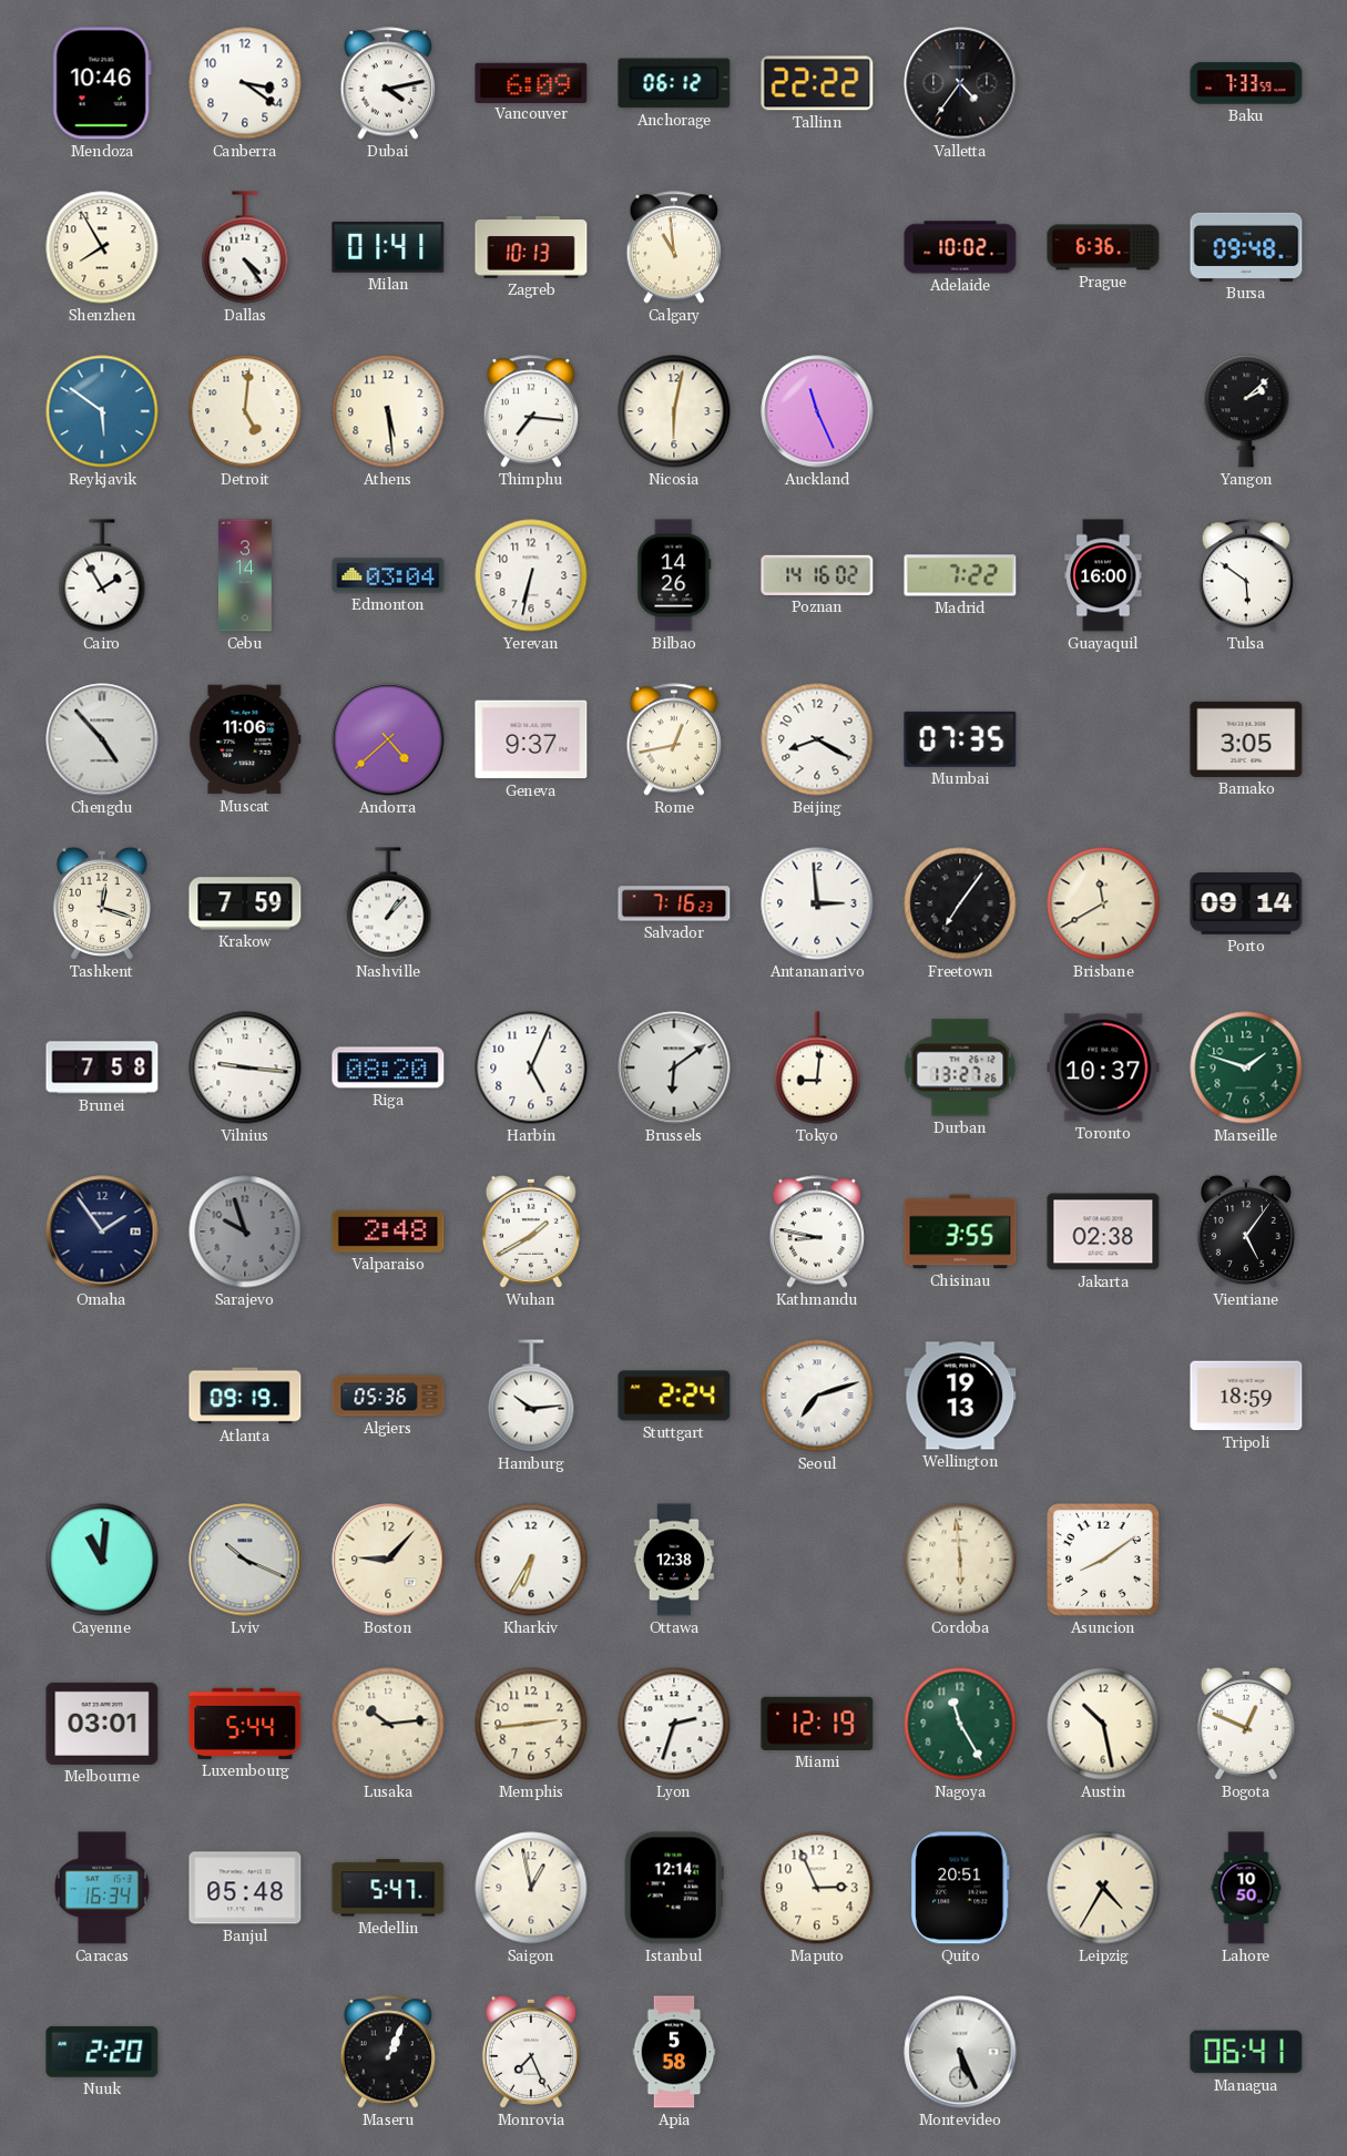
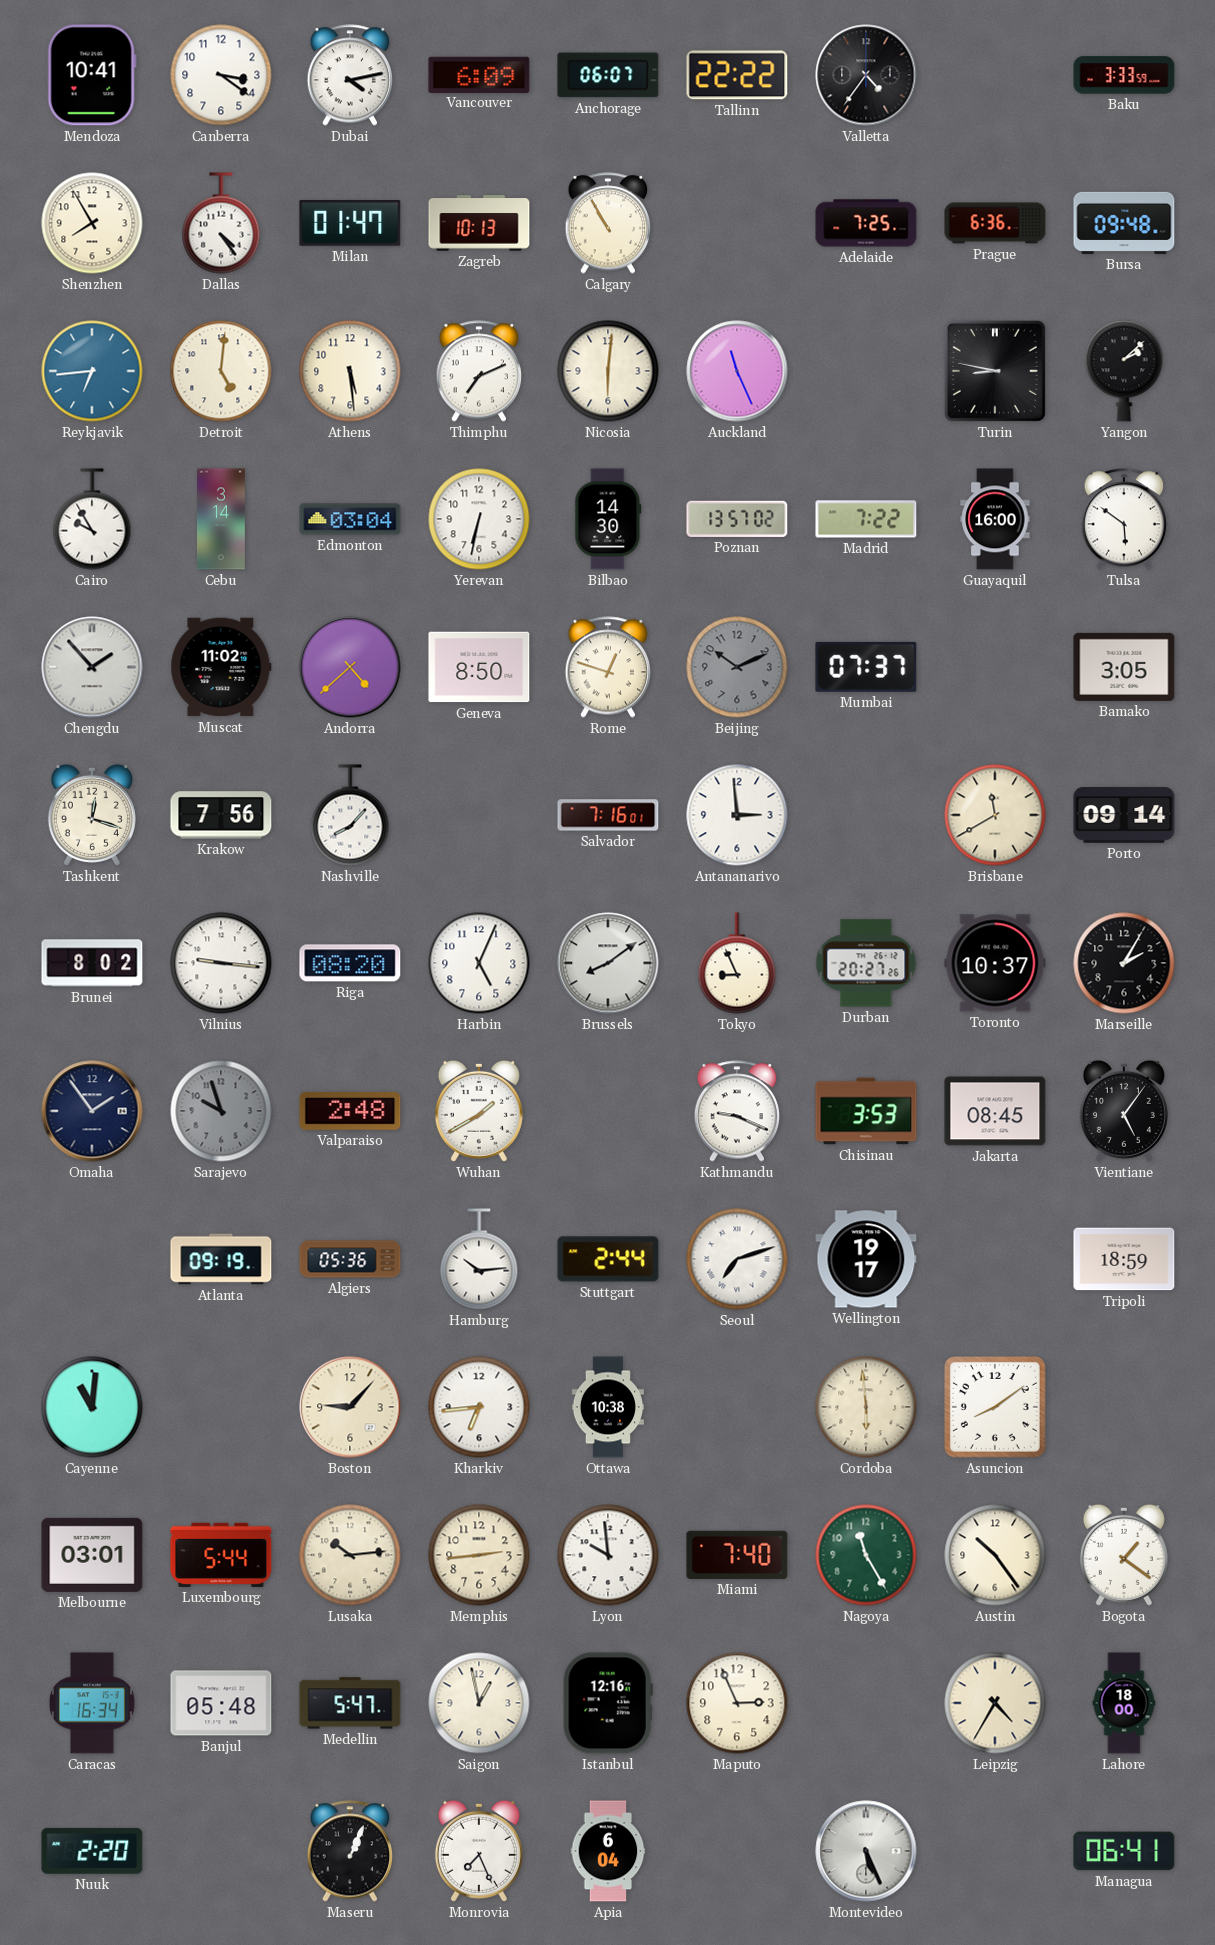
Mendoza: 10:46 -> 10:41 (92, 75)
Anchorage: 06:12 -> 06:07 (608, 75)
Baku: 7:33 -> 3:33 (1124, 75)
Milan: 01:41 -> 01:47 (350, 223)
Calgary: 10:59 -> 10:55 (608, 223)
Adelaide: 10:02 -> 7:25 (866, 223)
Reykjavik: 5:51 -> 6:44 (92, 371)
Thimphu: 7:16 -> 7:11 (479, 371)
Nicosia: 6:02 -> 6:01 (608, 371)
Turin: none -> 8:47 (995, 371)
Cairo: 1:55 -> 9:55 (92, 519)
Bilbao: 14:26 -> 14:30 (608, 519)
Poznan: 14:16 -> 13:57 (737, 519)
Chengdu: 4:53 -> 1:53 (92, 667)
Muscat: 11:06 -> 11:02 (221, 667)
Geneva: 9:37 -> 8:50 (479, 667)
Rome: 12:43 -> 12:48 (608, 667)
Beijing: 8:20 -> 10:11 (737, 667)
Beijing dial: white -> grey (737, 667)
Mumbai: 07:35 -> 07:37 (866, 667)
Krakow: 7:59 -> 7:56 (221, 815)
Nashville: 1:07 -> 8:07 (350, 815)
Salvador: 7:16:23 -> 7:16:01 (608, 815)
Freetown: 7:06 -> none (960, 903)
Brunei: 7:58 -> 8:02 (92, 963)
Brussels: 6:09 -> 8:09 (608, 963)
Tokyo: 9:01 -> 8:56 (737, 963)
Durban: 13:27 -> 20:27 (866, 963)
Marseille: 1:48 -> 2:05 (1124, 963)
Marseille dial: green -> black (1124, 963)
Kathmandu: 8:47 -> 9:19 (737, 1111)
Chisinau: 3:55 -> 3:53 (866, 1111)
Jakarta: 02:38 -> 08:45 (995, 1111)
Stuttgart: 2:24 -> 2:44 (608, 1259)
Wellington: 19:13 -> 19:17 (866, 1259)
Lviv: 10:19 -> none (245, 1560)
Kharkiv: 6:35 -> 6:44 (479, 1407)
Ottawa: 12:38 -> 10:38 (608, 1407)
Lyon: 2:33 -> 9:59 (608, 1555)
Miami: 12:19 -> 7:40 (737, 1555)
Austin: 10:28 -> 10:24 (995, 1555)
Bogota: 12:49 -> 1:21 (1124, 1555)
Istanbul: 12:14 -> 12:16 (608, 1703)
Quito: 20:51 -> none (961, 1888)
Lahore: 10:50 -> 18:00 (1124, 1703)
Apia: 5:58 -> 6:04 (608, 1851)
